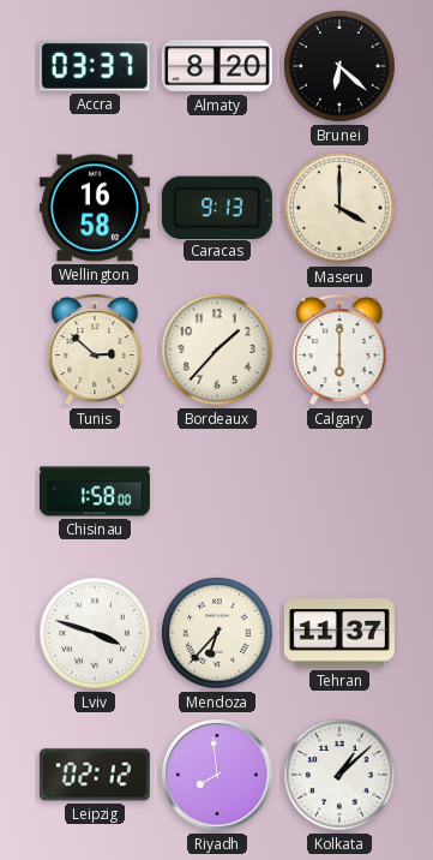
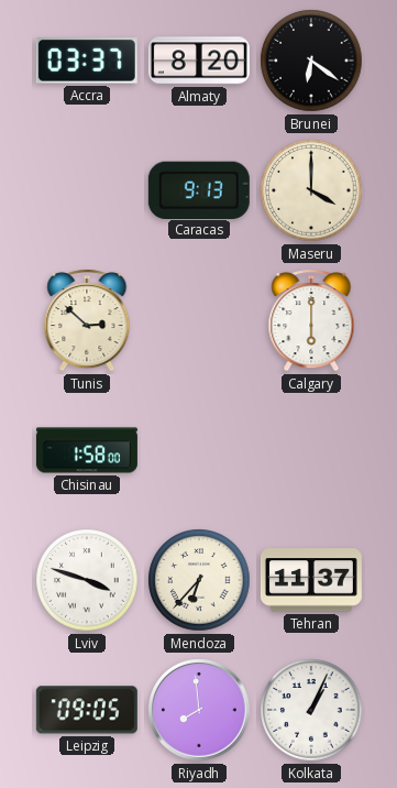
Brunei: 6:22 -> 6:21 (311, 61)
Wellington: 16:58 -> none (95, 208)
Bordeaux: 1:37 -> none (217, 350)
Leipzig: 02:12 -> 09:05 (87, 710)
Kolkata: 1:08 -> 1:04 (311, 710)
